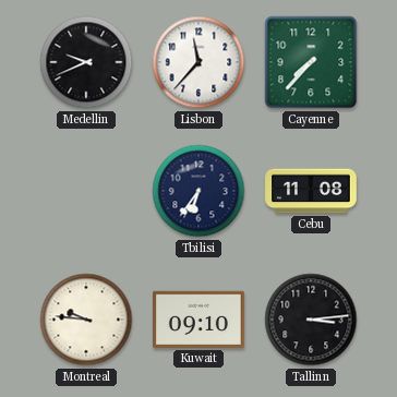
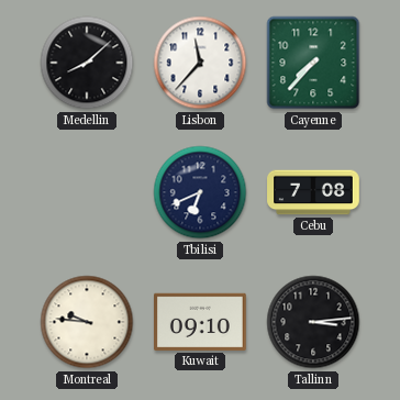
Medellin: 9:41 -> 8:08 (87, 63)
Tbilisi: 6:36 -> 6:41 (200, 192)
Cebu: 11:08 -> 7:08 (313, 192)
